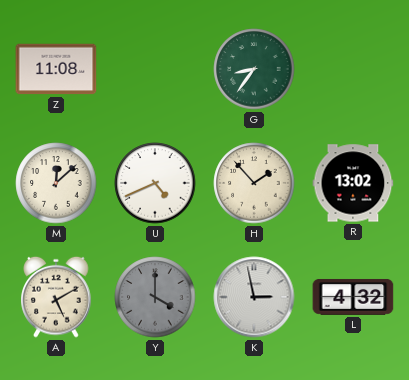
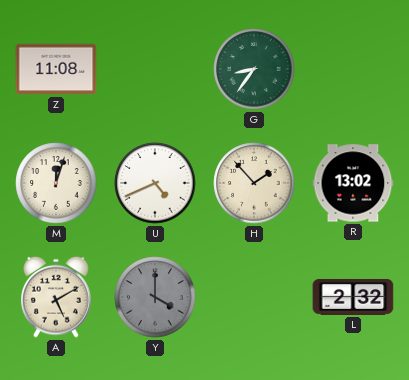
M: 12:08 -> 12:03 (56, 183)
K: 2:58 -> none (254, 297)
L: 4:32 -> 2:32 (353, 297)
